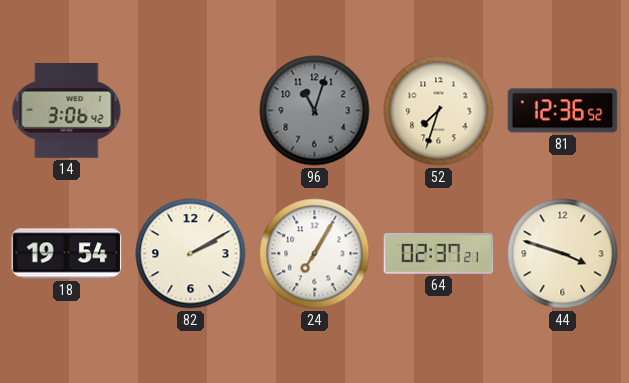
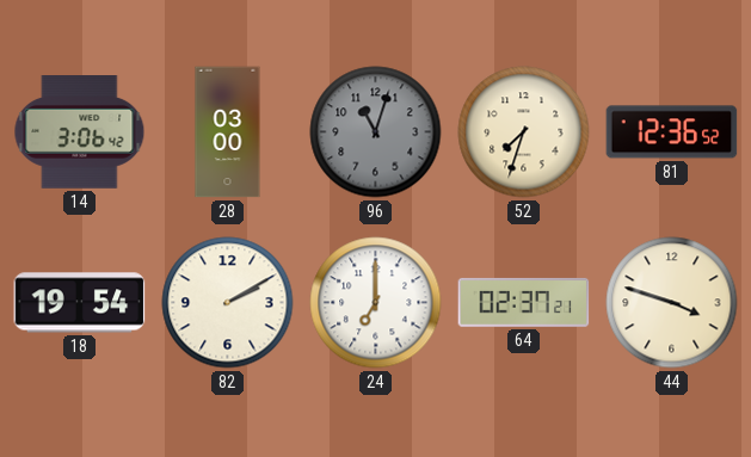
28: none -> 03:00 (228, 132)
24: 7:05 -> 7:00 (376, 303)
